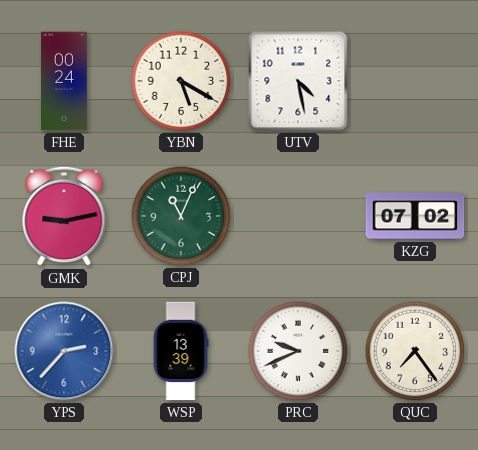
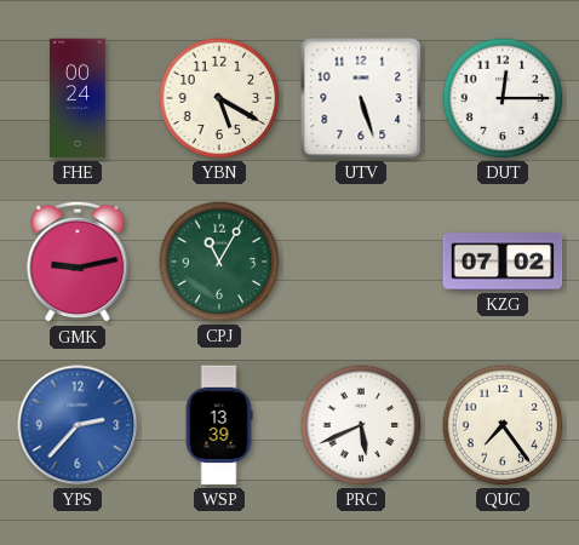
UTV: 4:28 -> 5:27 (361, 98)
DUT: none -> 12:15 (503, 98)
CPJ: 11:04 -> 11:05 (219, 262)
PRC: 9:41 -> 5:41 (361, 425)
